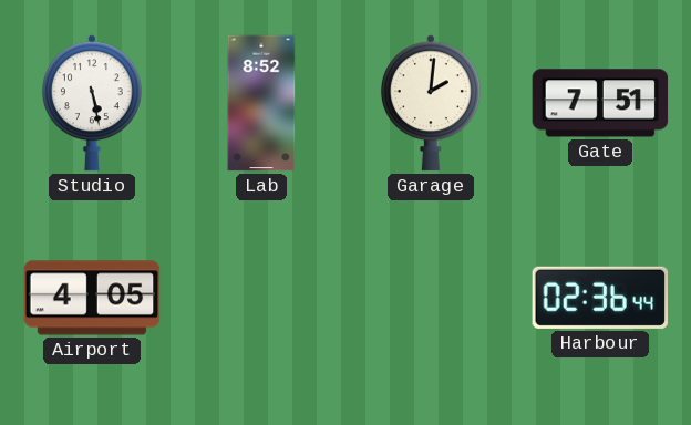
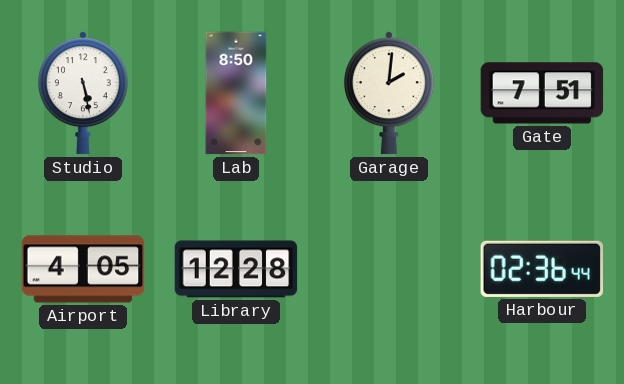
Lab: 8:52 -> 8:50 (236, 93)
Library: none -> 12:28 (236, 269)
